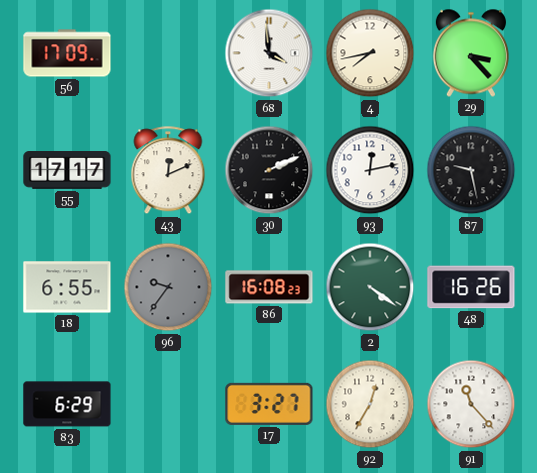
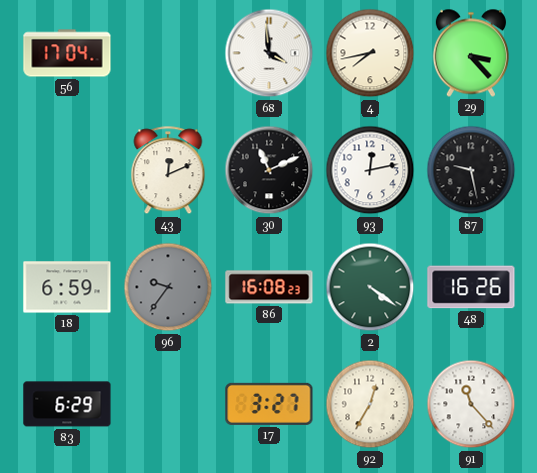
56: 17:09 -> 17:04 (67, 53)
55: 17:17 -> none (67, 171)
30: 2:11 -> 11:11 (269, 170)
18: 6:55 -> 6:59 (67, 287)
